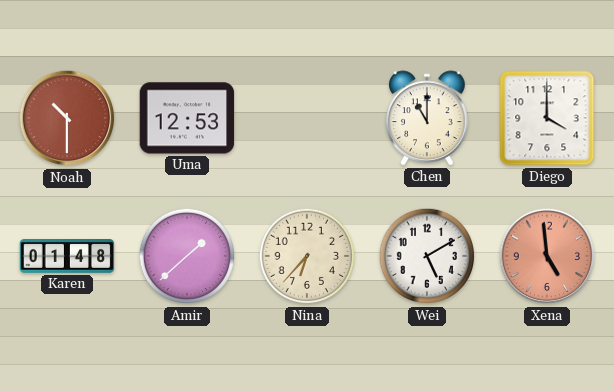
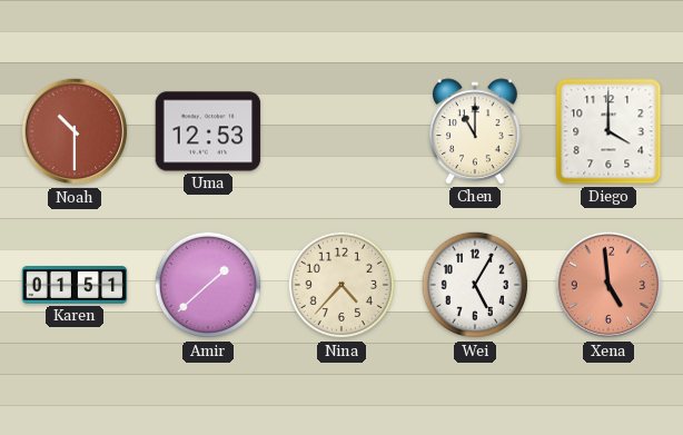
Karen: 01:48 -> 01:51 (75, 286)
Nina: 6:37 -> 4:37 (341, 285)
Wei: 5:10 -> 5:05 (475, 285)
